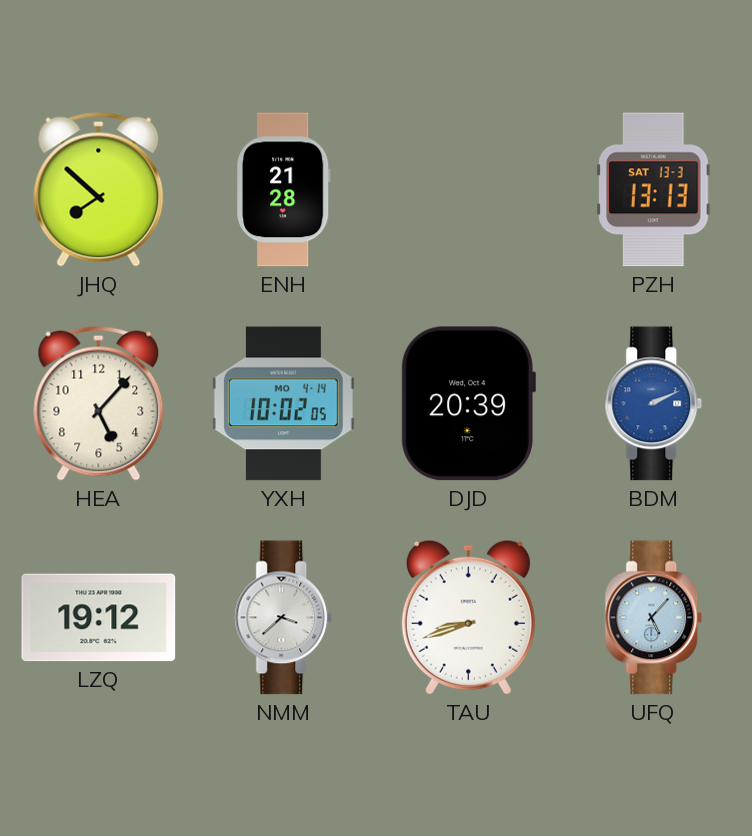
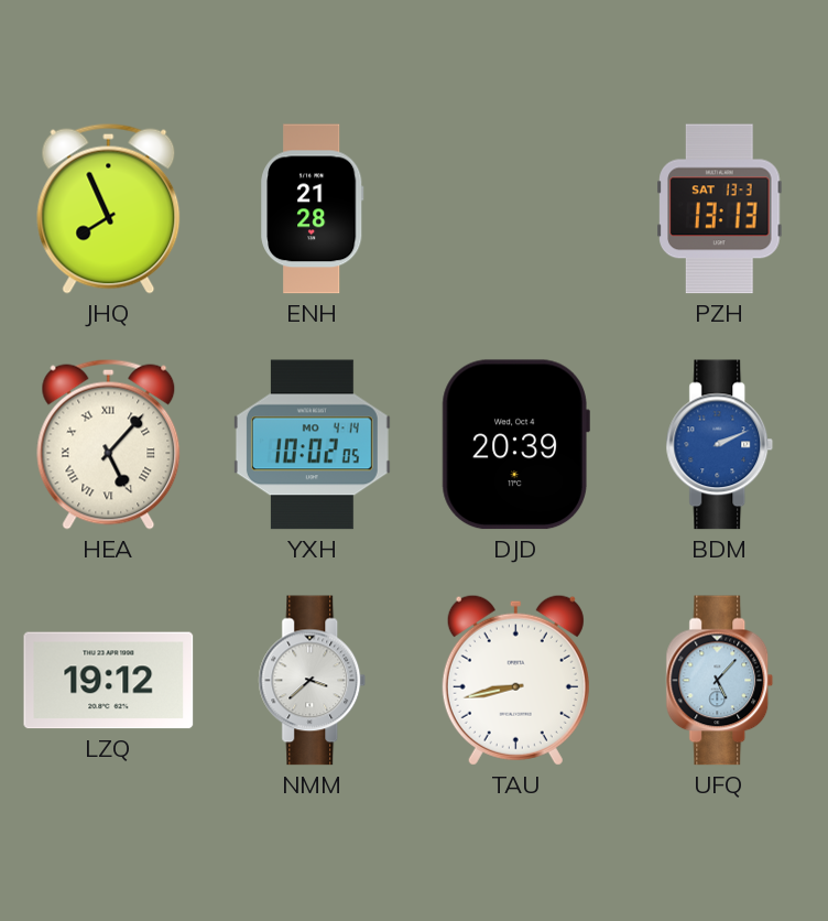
JHQ: 7:52 -> 7:56 (109, 208)
HEA numerals: Arabic -> Roman (109, 444)
TAU: 8:42 -> 8:43 (515, 680)
